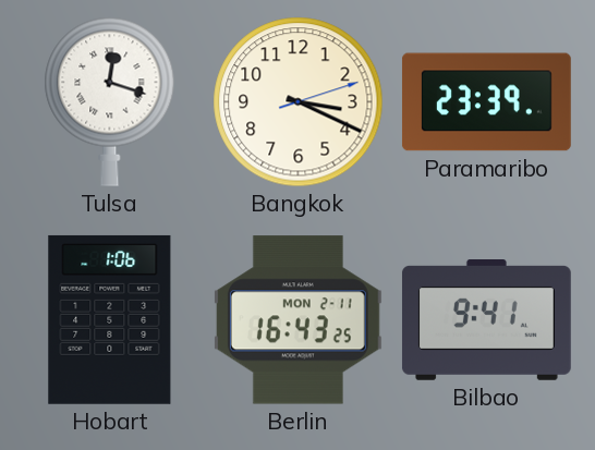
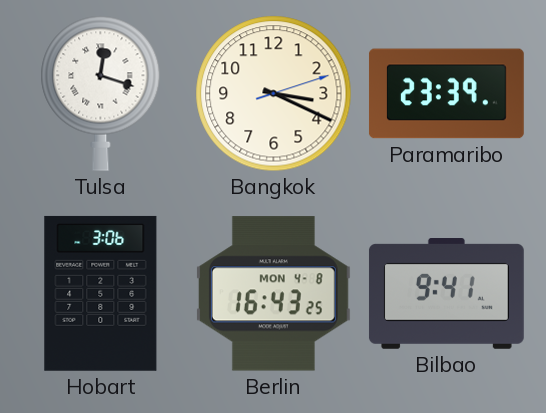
Hobart: 1:06 -> 3:06 (101, 293)
Berlin date: MON 2-11 -> MON 4-8 (273, 294)
